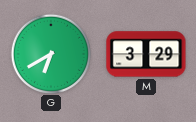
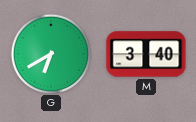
M: 3:29 -> 3:40 (146, 54)
